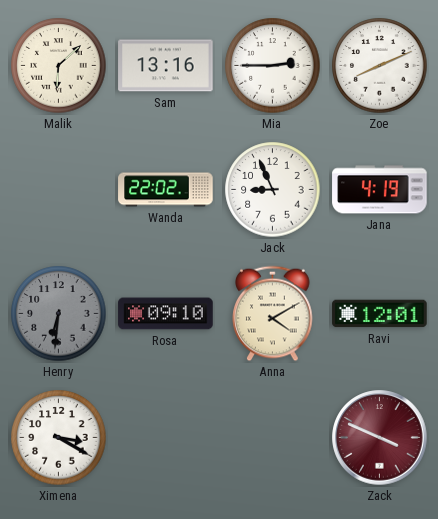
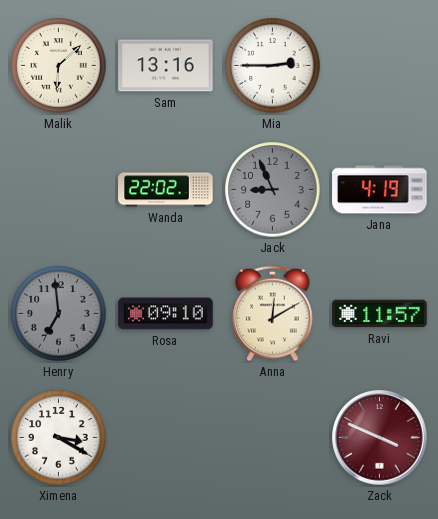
Zoe: 8:11 -> none (380, 66)
Jack dial: white -> grey (273, 190)
Henry: 6:31 -> 6:59 (59, 314)
Anna: 4:10 -> 12:10 (273, 314)
Ravi: 12:01 -> 11:57 (380, 314)
